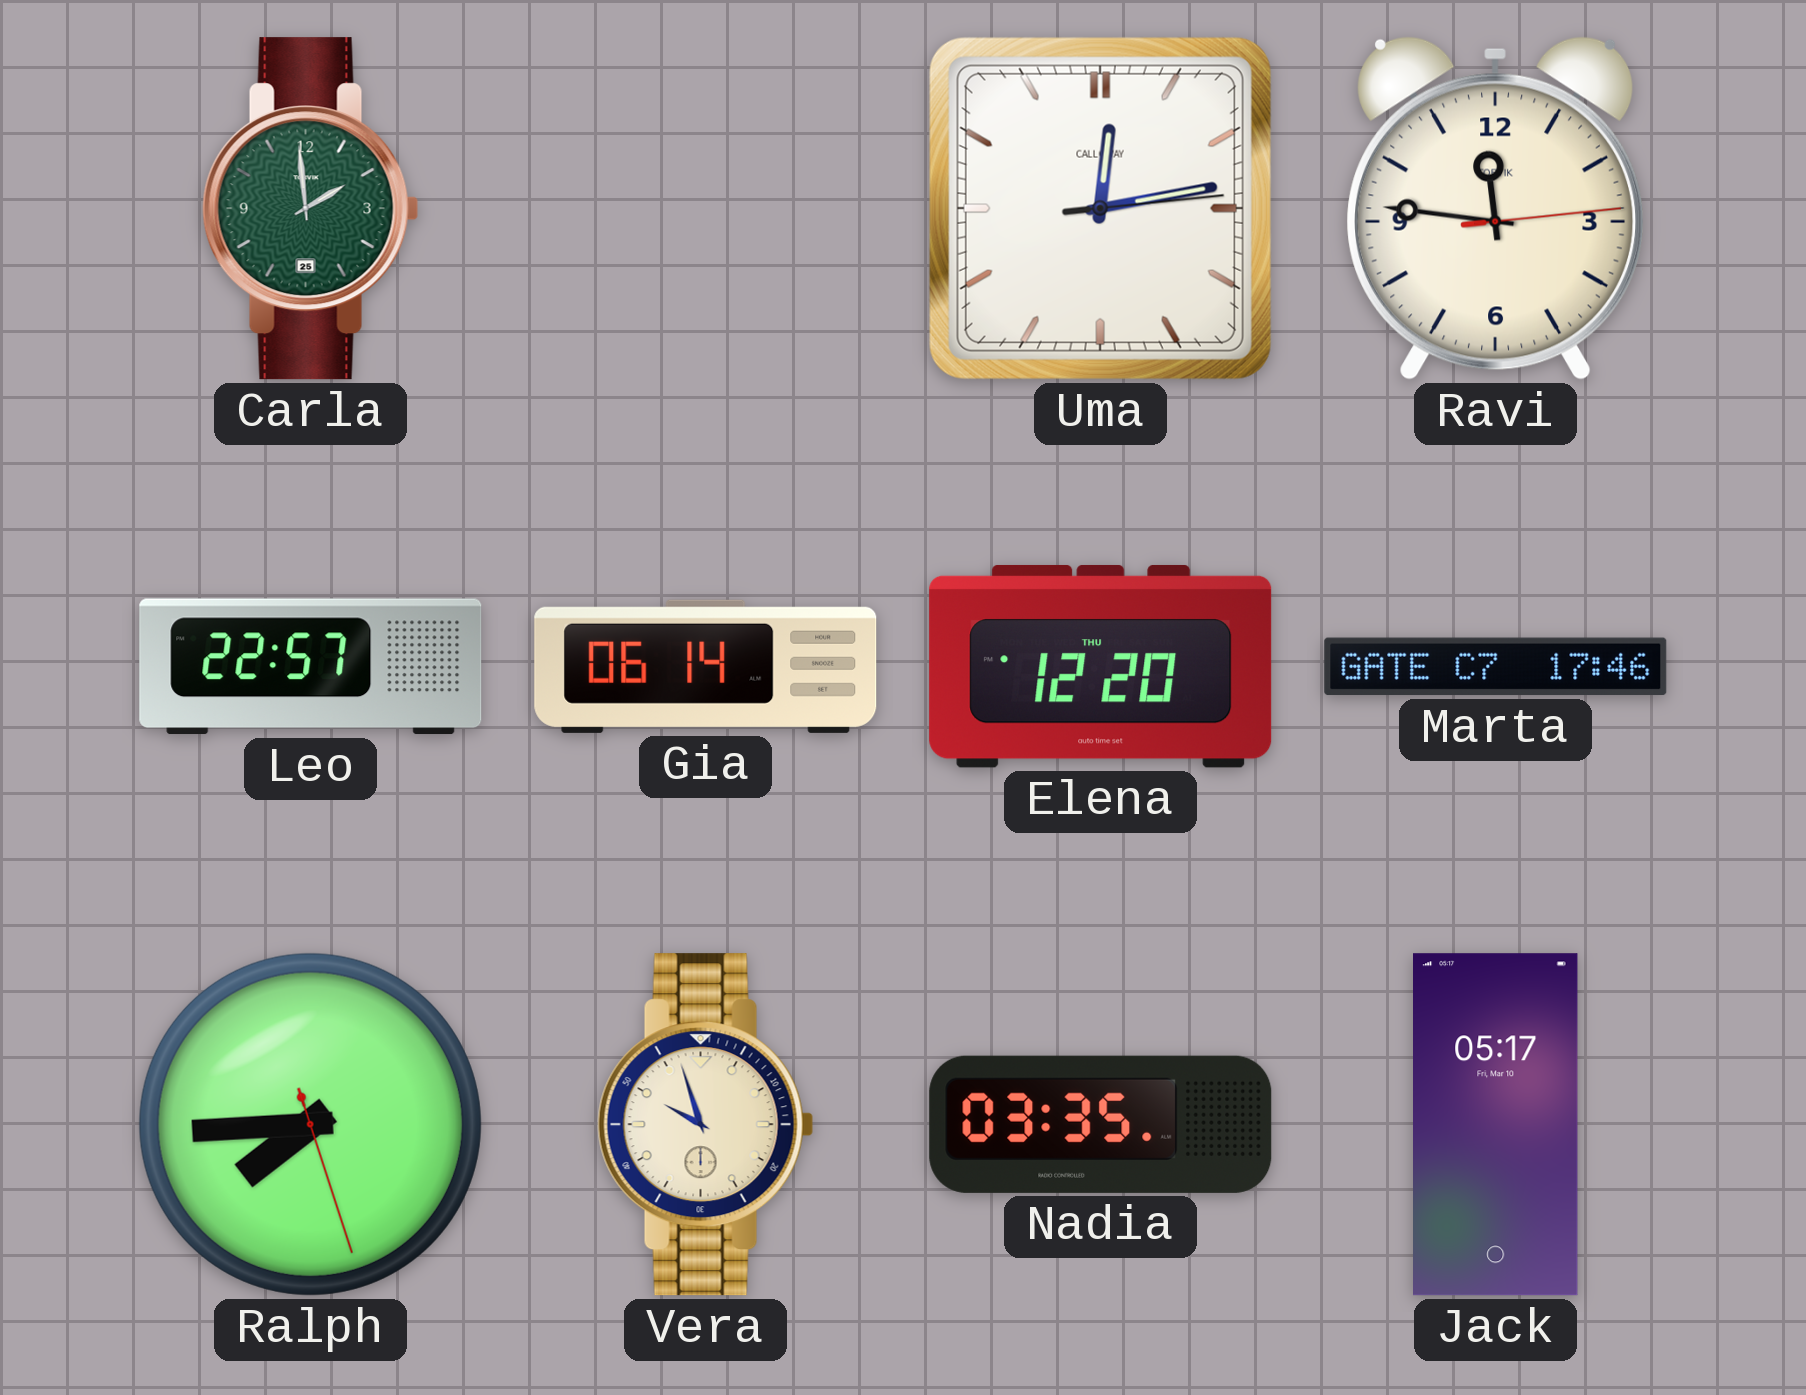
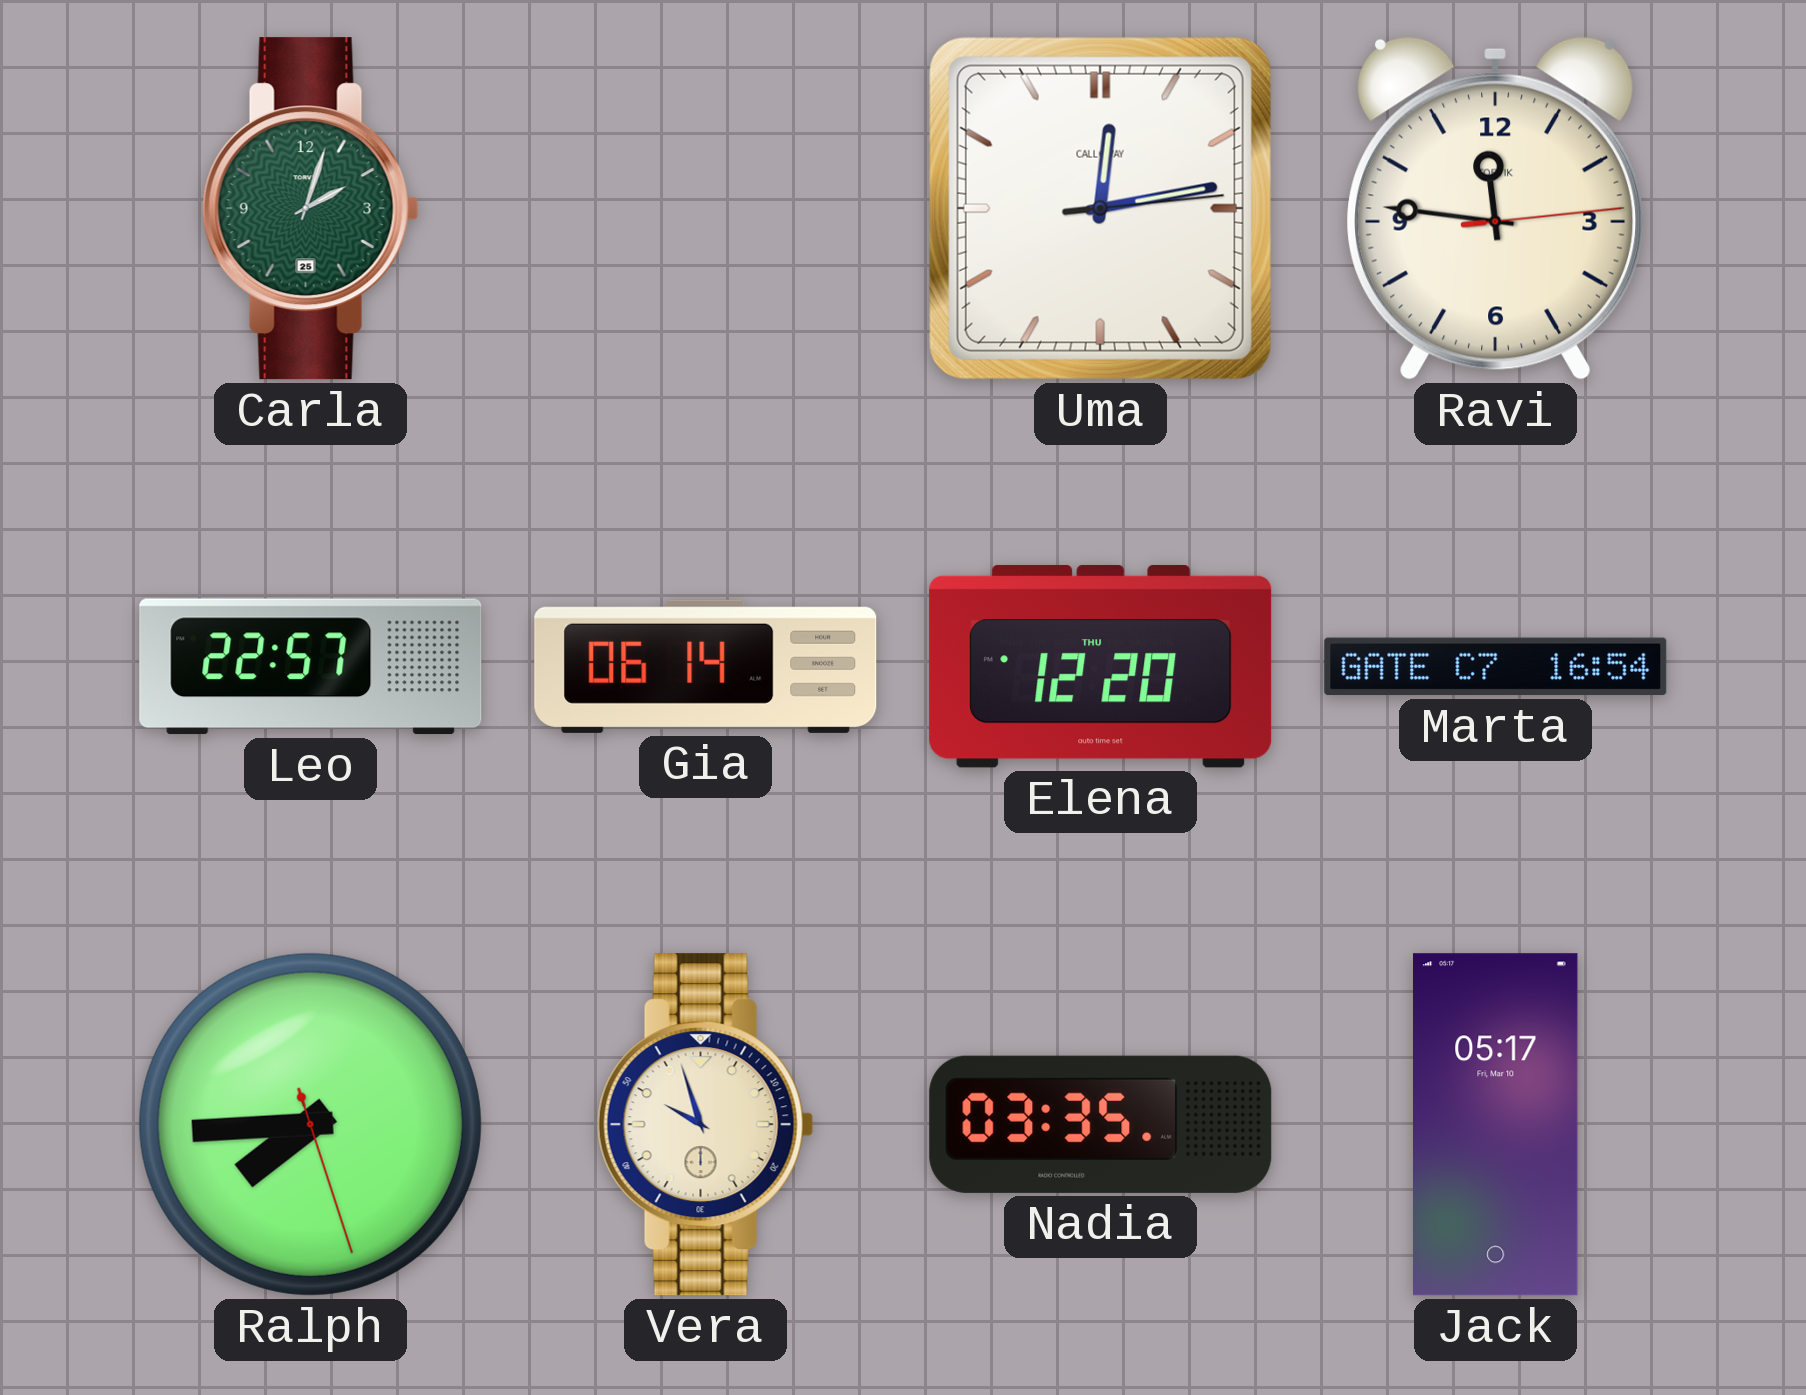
Carla: 1:59 -> 2:03 (311, 209)
Marta: 17:46 -> 16:54 (1496, 667)
